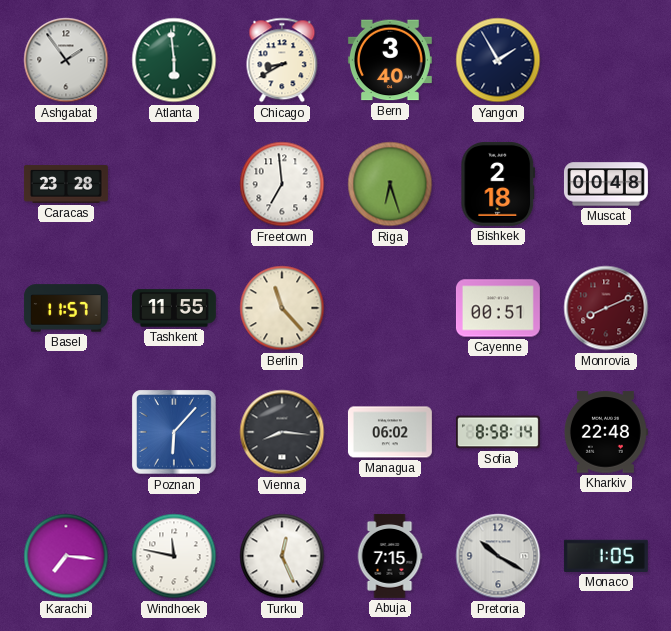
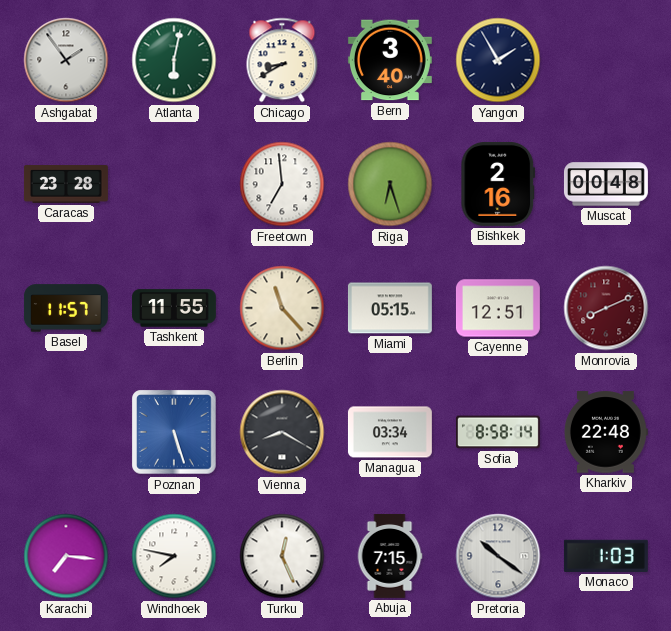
Atlanta: 5:59 -> 6:02 (174, 60)
Bishkek: 2:18 -> 2:16 (498, 184)
Miami: none -> 05:15 (390, 308)
Cayenne: 00:51 -> 12:51 (498, 308)
Poznan: 6:07 -> 5:27 (174, 432)
Vienna: 8:16 -> 8:20 (282, 432)
Managua: 06:02 -> 03:34 (390, 432)
Windhoek: 11:47 -> 7:47 (174, 556)
Pretoria: 10:20 -> 10:21 (498, 556)
Monaco: 1:05 -> 1:03 (606, 556)
